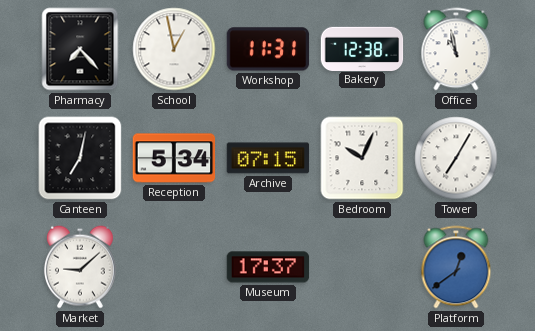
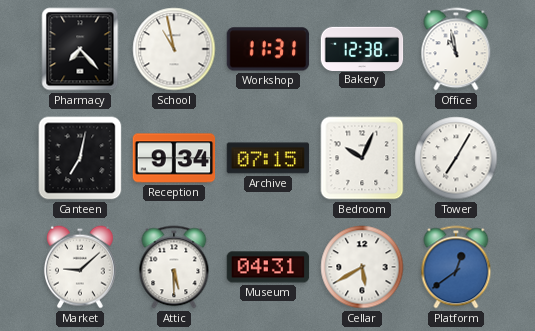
School: 12:58 -> 10:58 (174, 49)
Reception: 5:34 -> 9:34 (174, 158)
Attic: none -> 5:30 (174, 267)
Museum: 17:37 -> 04:31 (268, 267)
Cellar: none -> 5:40 (362, 267)
